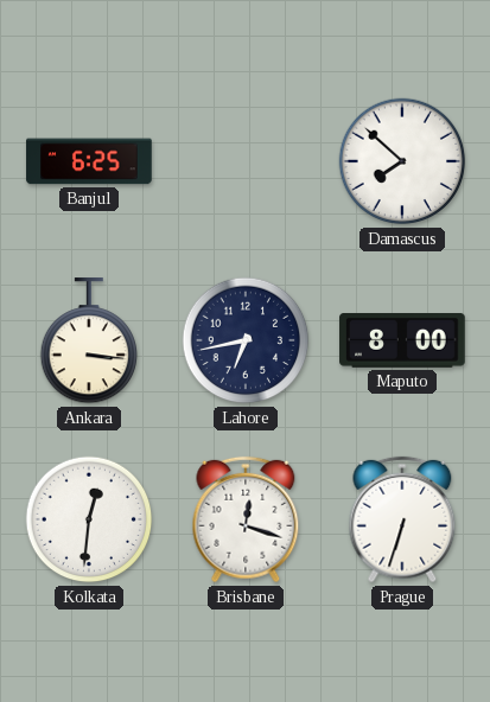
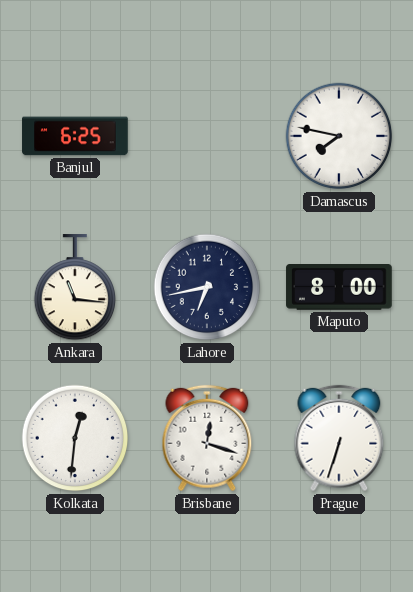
Damascus: 7:52 -> 7:47 (339, 136)
Ankara: 3:16 -> 11:16 (74, 288)
